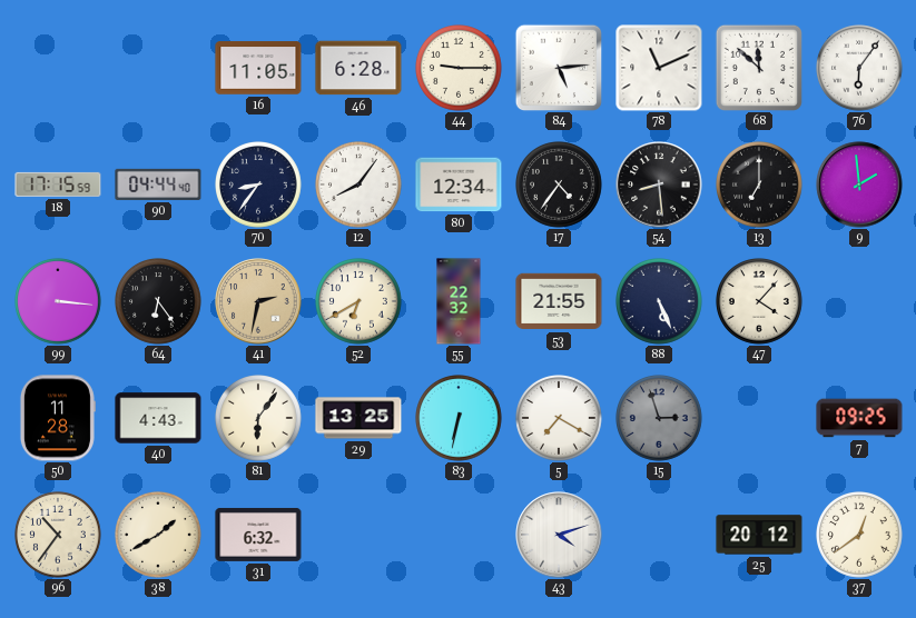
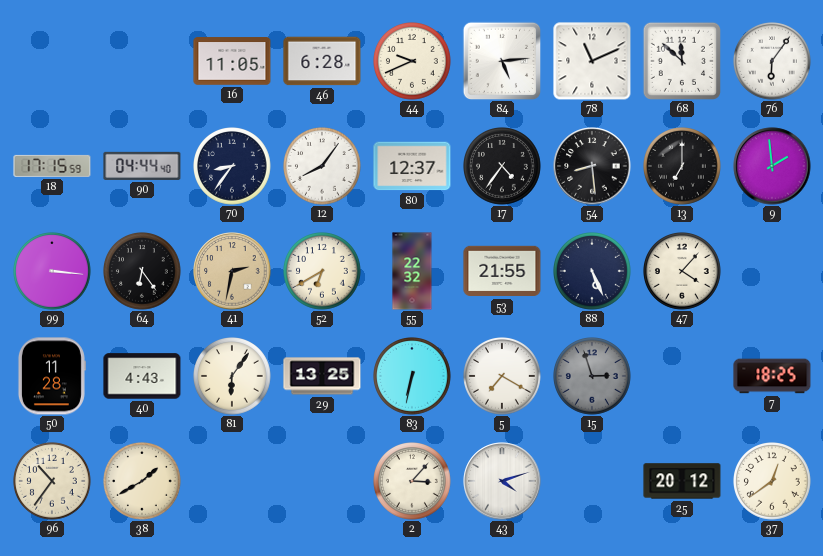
44: 9:15 -> 9:41 (413, 62)
80: 12:34 -> 12:37 (412, 166)
7: 09:25 -> 18:25 (772, 376)
31: 6:32 -> none (258, 535)
2: none -> 3:07 (413, 482)
